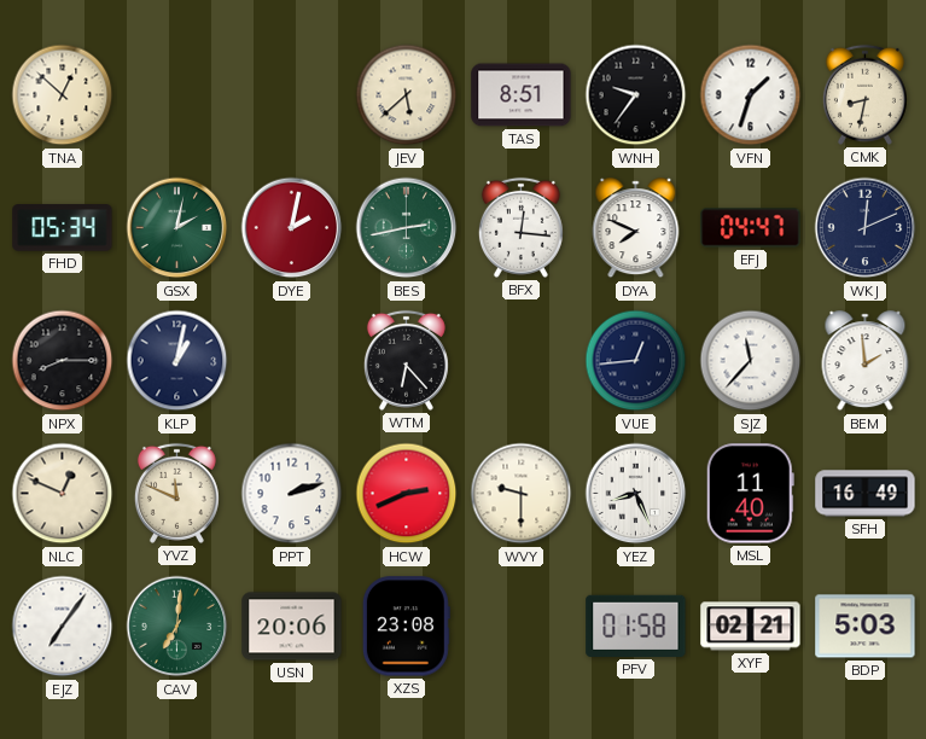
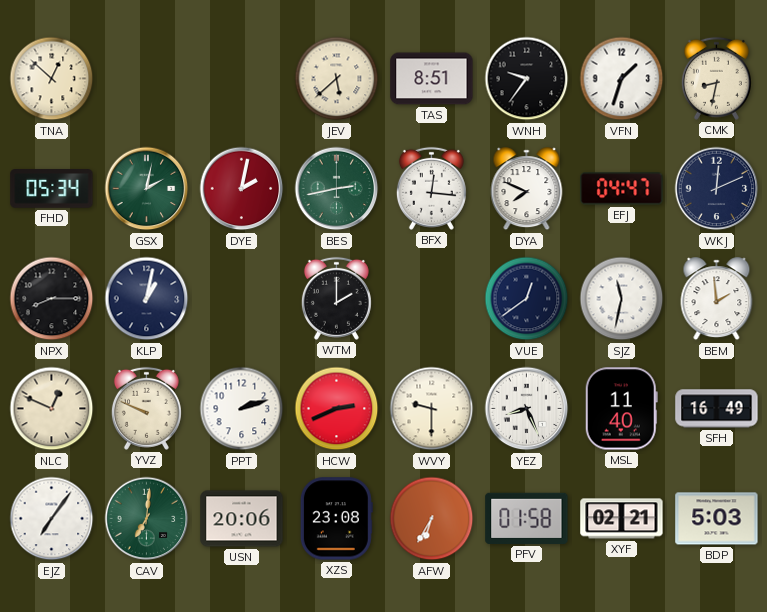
WTM: 6:23 -> 2:00 (336, 298)
VUE: 12:44 -> 12:39 (527, 299)
SJZ: 11:37 -> 11:32 (622, 299)
YVZ: 11:49 -> 9:49 (146, 408)
AFW: none -> 6:35 (432, 519)
